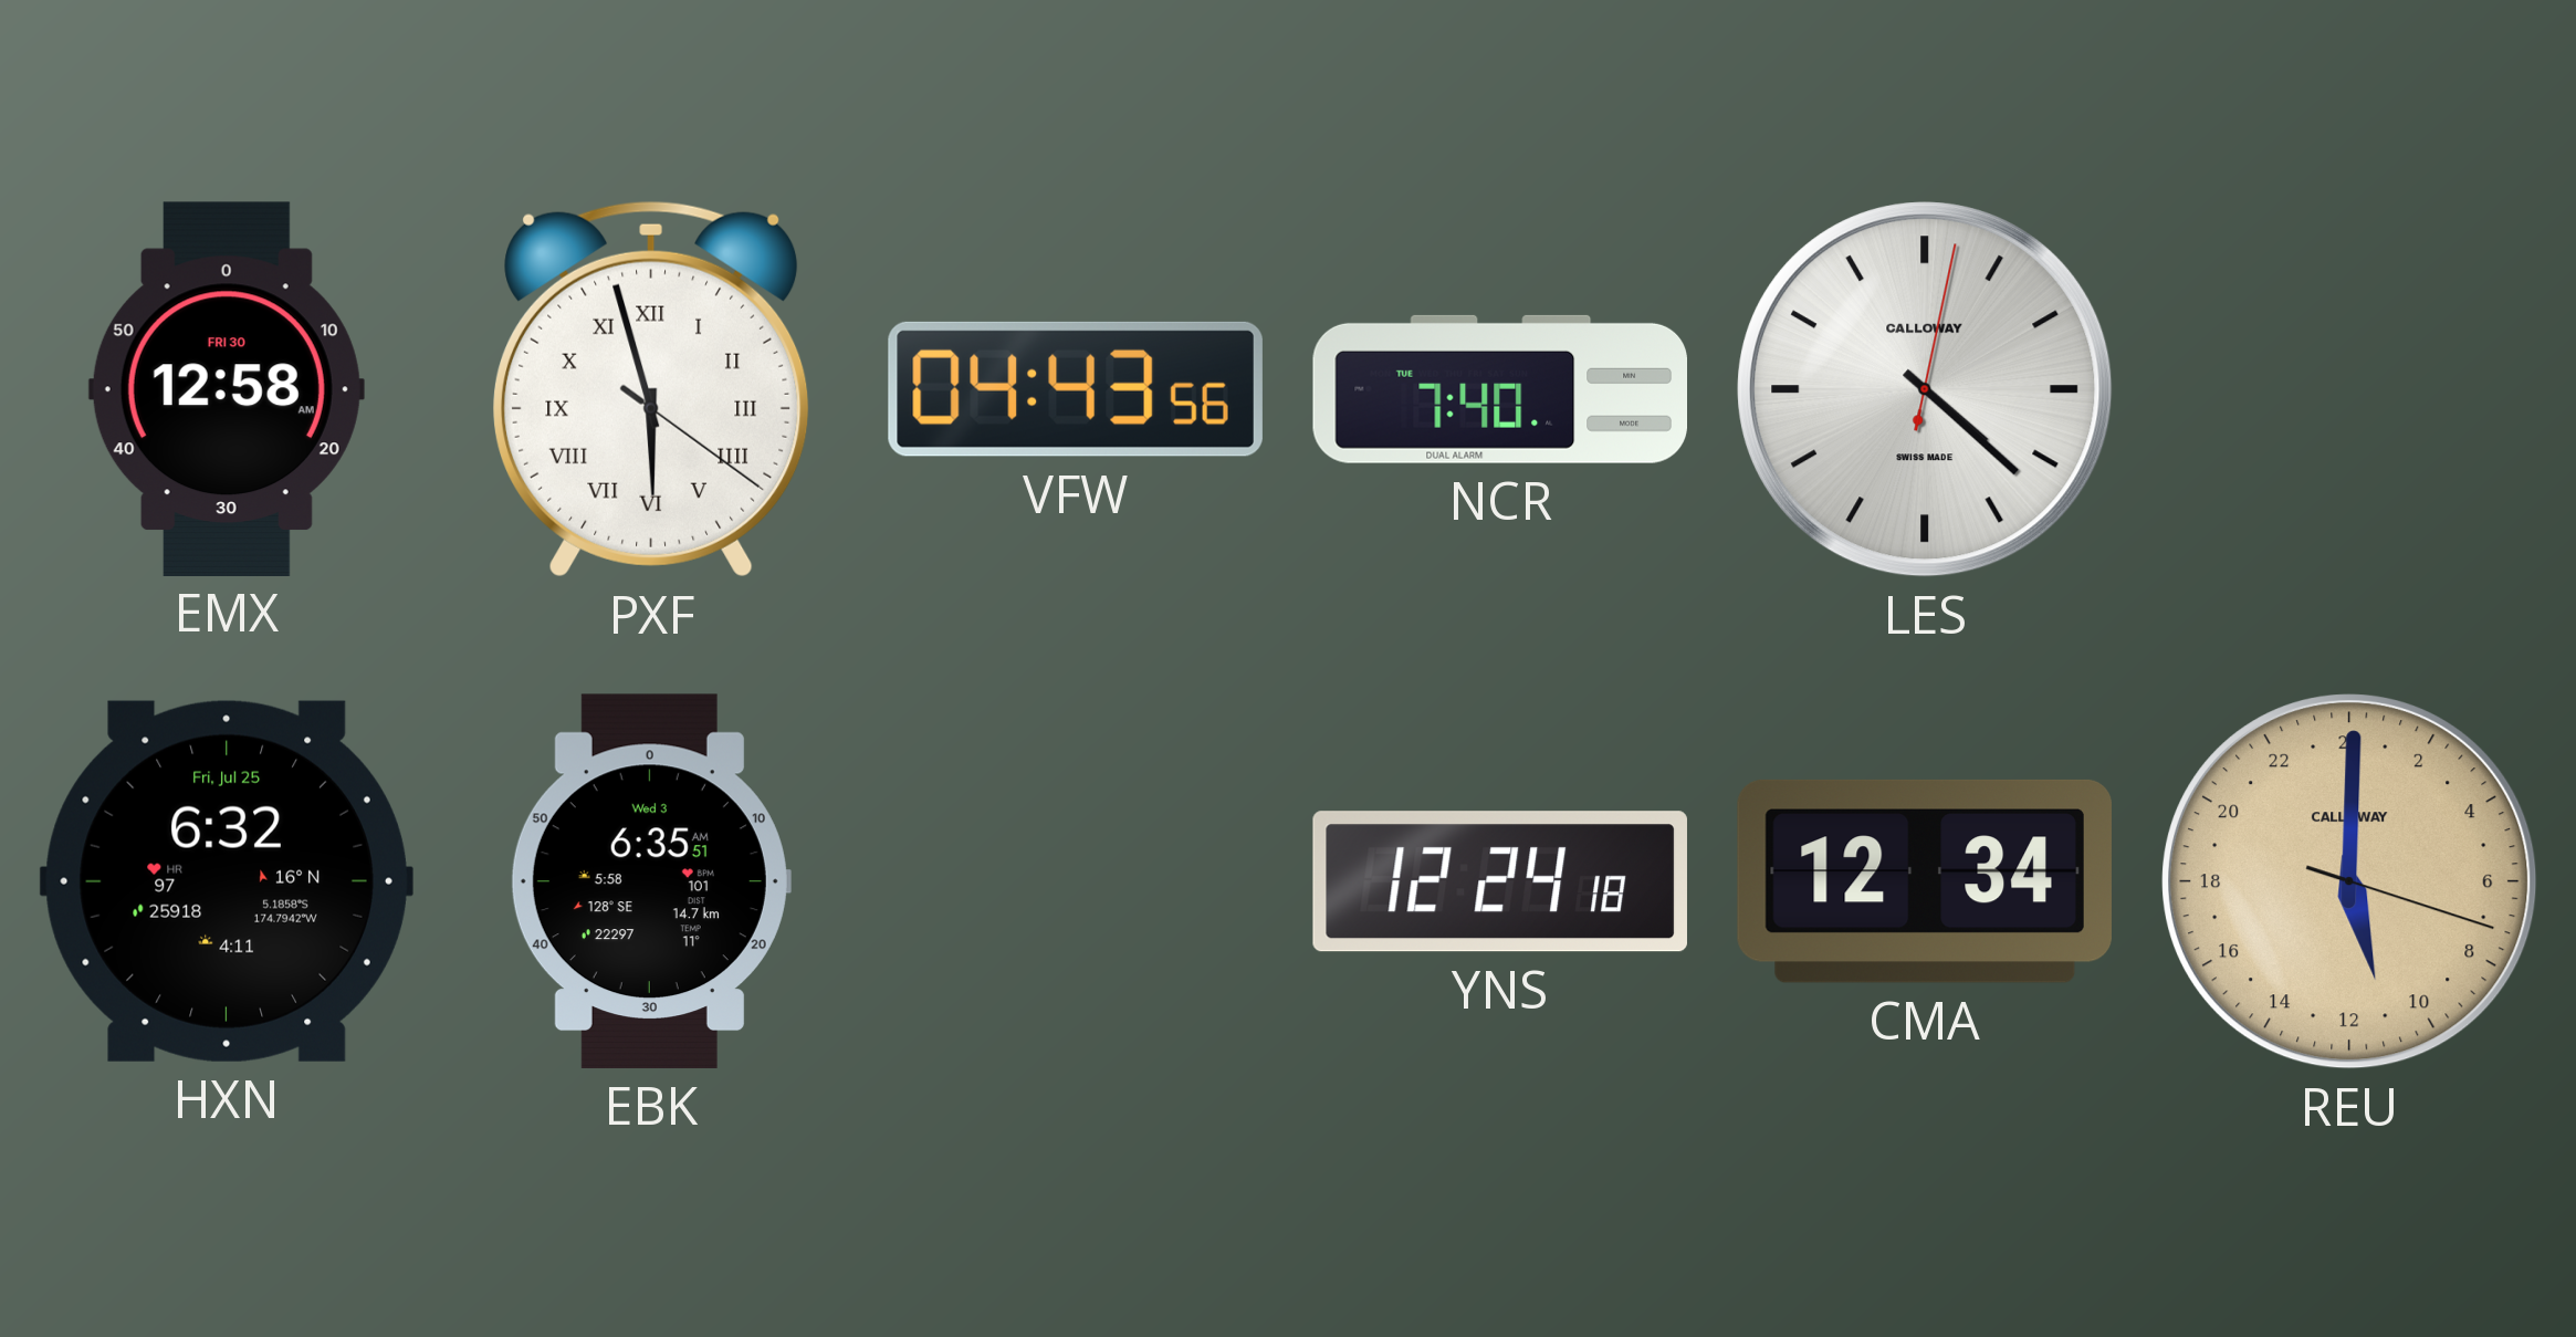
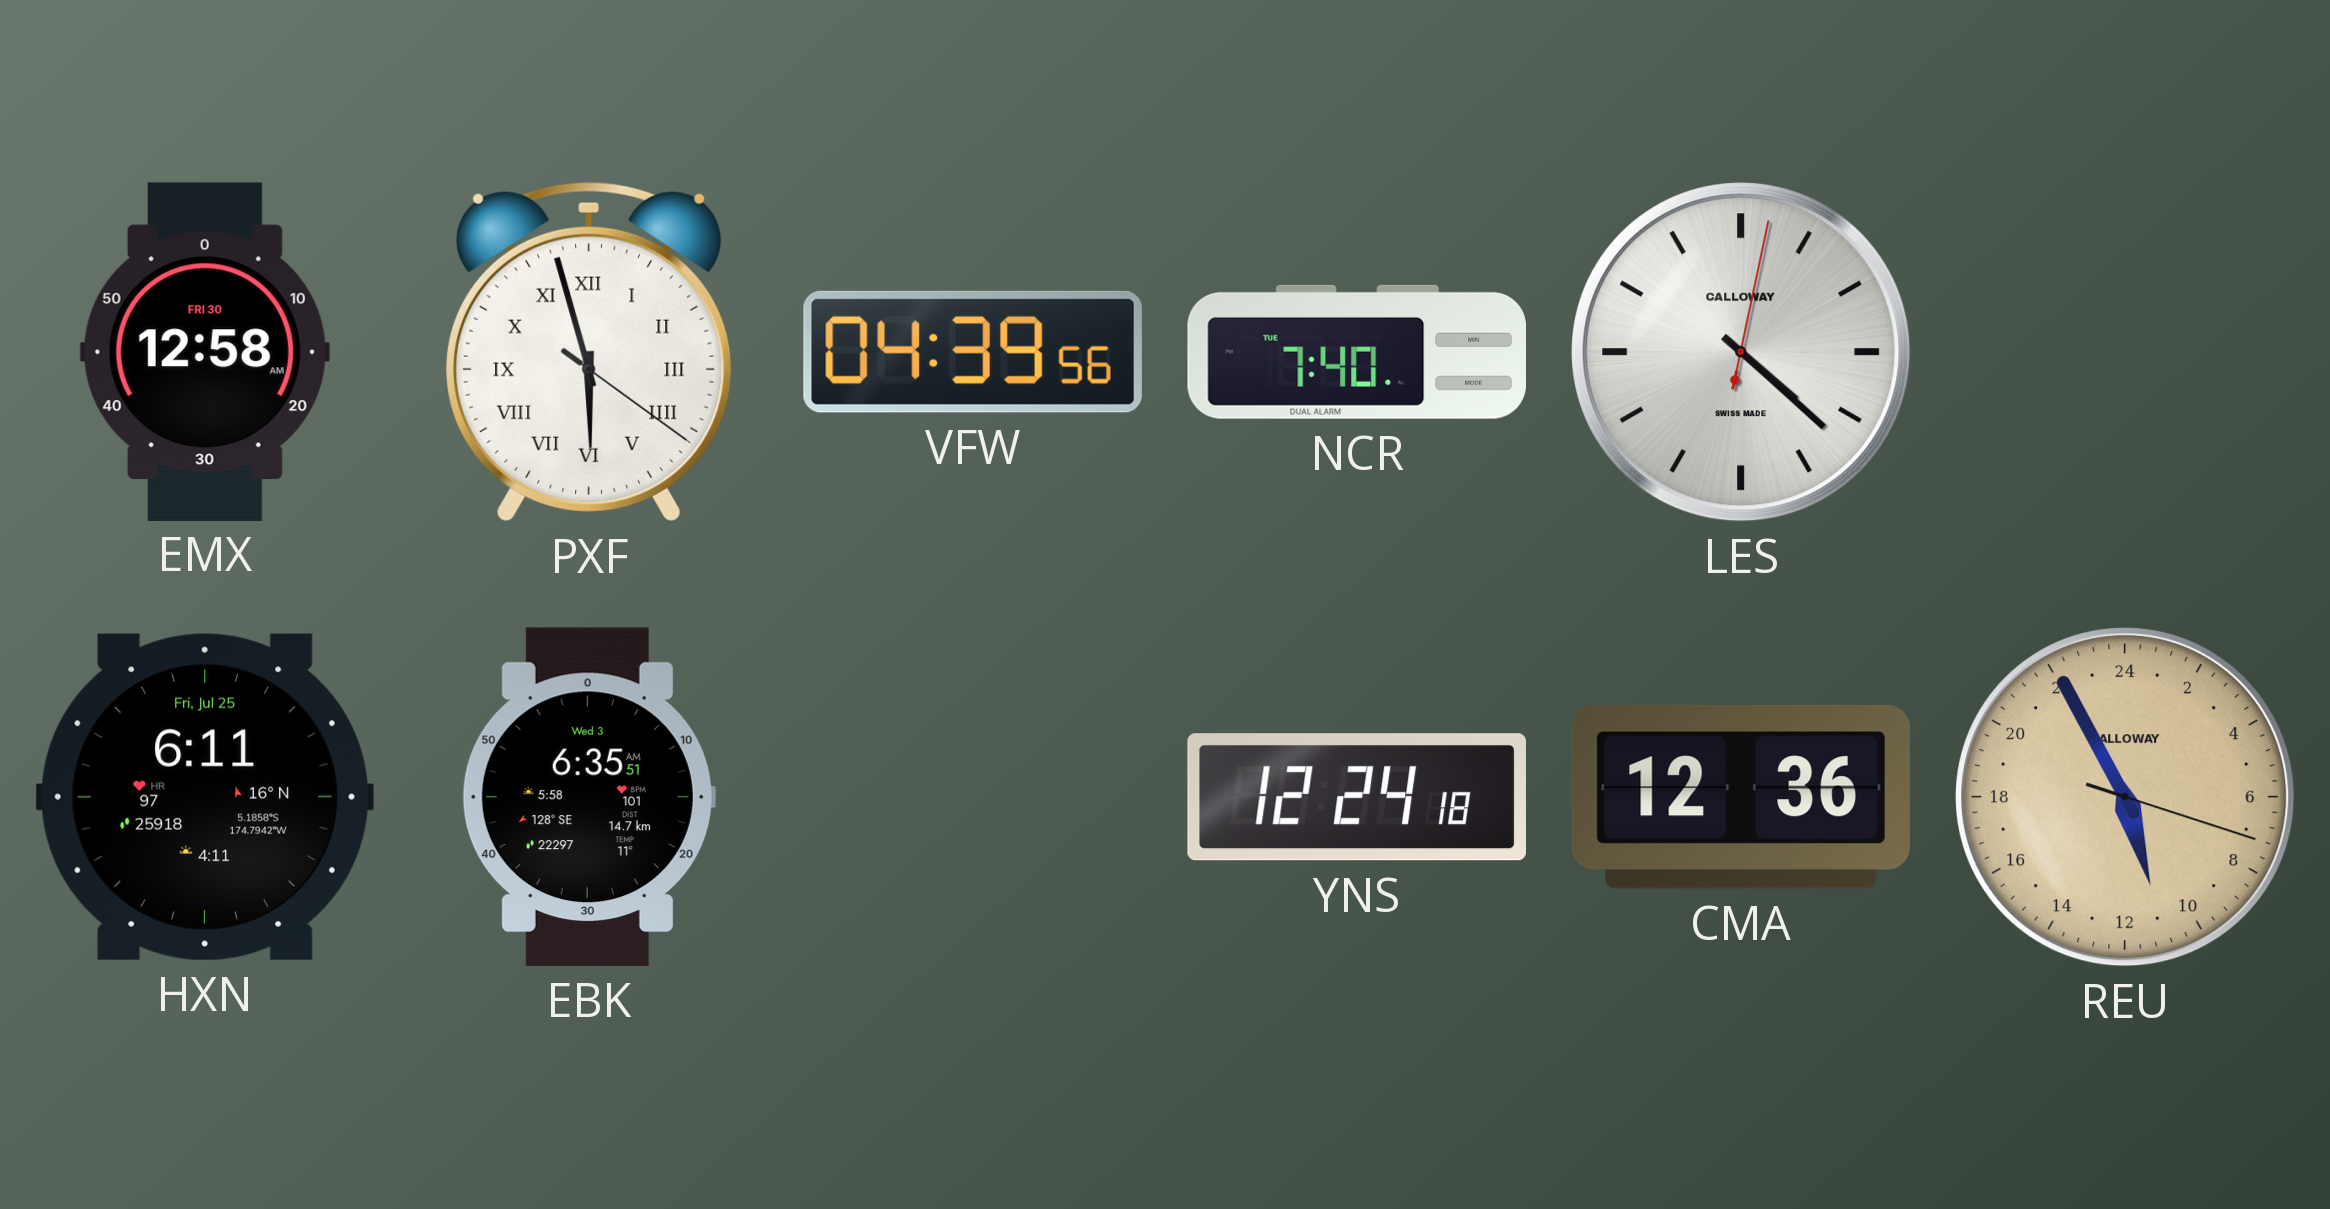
VFW: 04:43 -> 04:39 (973, 352)
HXN: 6:32 -> 6:11 (205, 797)
CMA: 12:34 -> 12:36 (1741, 797)
REU: 11:00 -> 10:55 (2125, 797)
